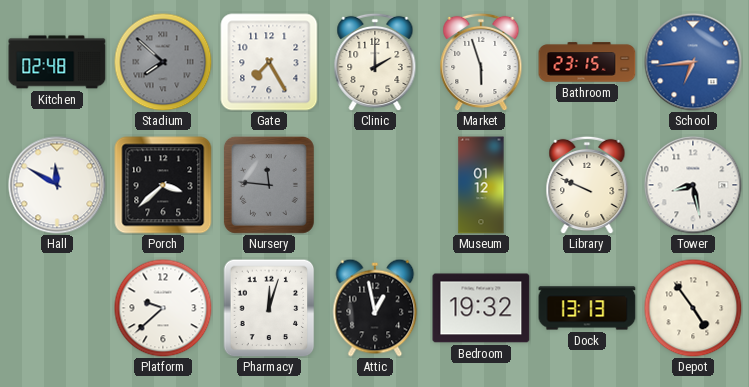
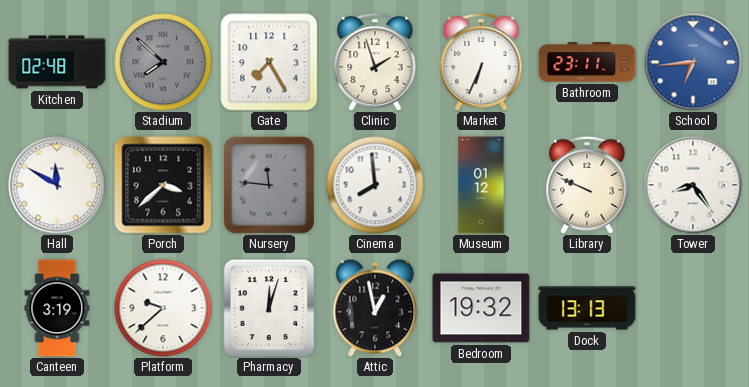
Clinic: 2:00 -> 1:57 (375, 62)
Market: 5:57 -> 6:34 (481, 62)
Bathroom: 23:15 -> 23:11 (587, 62)
Cinema: none -> 7:59 (375, 185)
Tower: 8:28 -> 8:24 (693, 185)
Canteen: none -> 3:19 (57, 308)
Depot: 4:54 -> none (693, 308)
